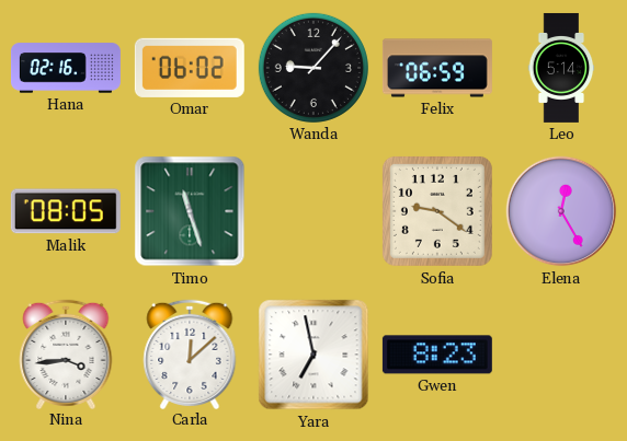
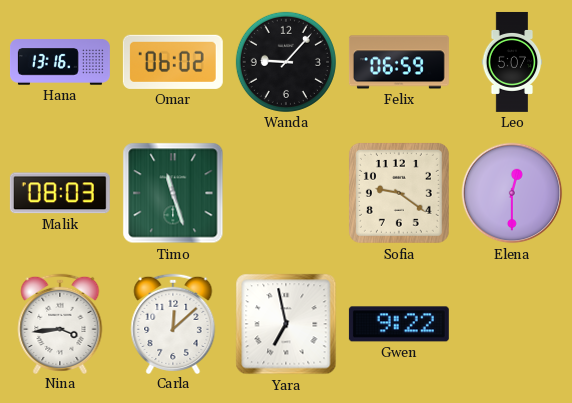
Hana: 02:16 -> 13:16 (60, 62)
Leo: 5:14 -> 5:07 (512, 62)
Malik: 08:05 -> 08:03 (60, 193)
Elena: 12:25 -> 12:30 (512, 193)
Gwen: 8:23 -> 9:22 (399, 324)
